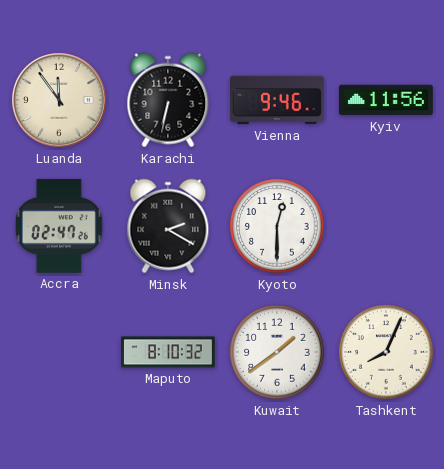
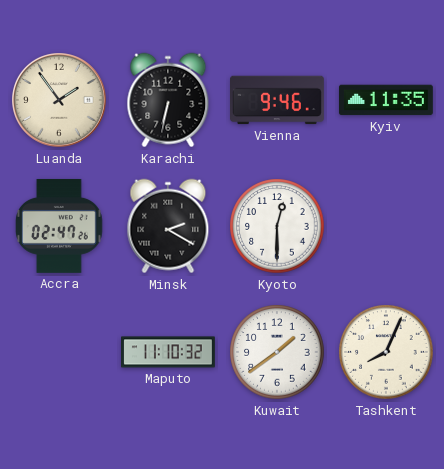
Luanda: 11:54 -> 1:54 (60, 101)
Kyiv: 11:56 -> 11:35 (386, 100)
Maputo: 8:10 -> 11:10 (169, 352)
